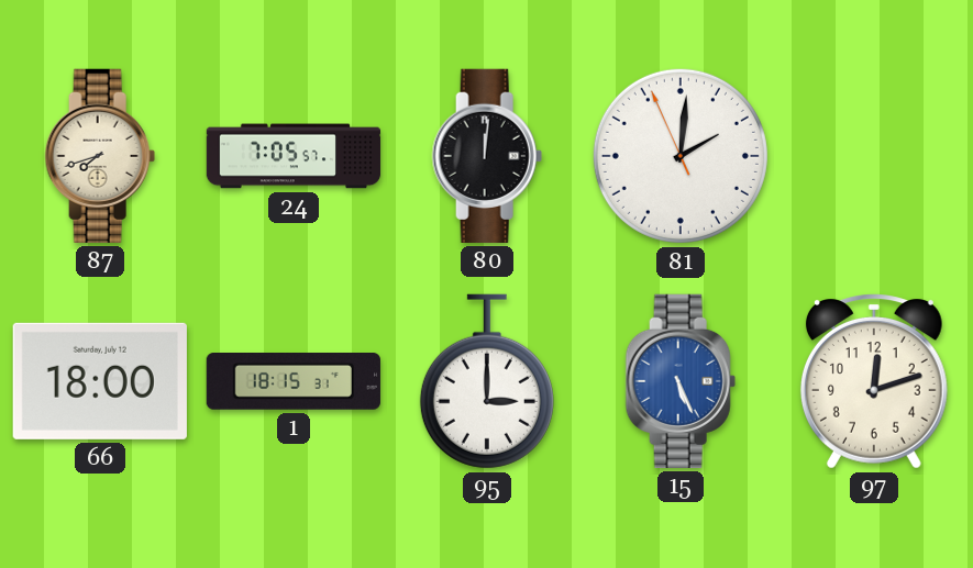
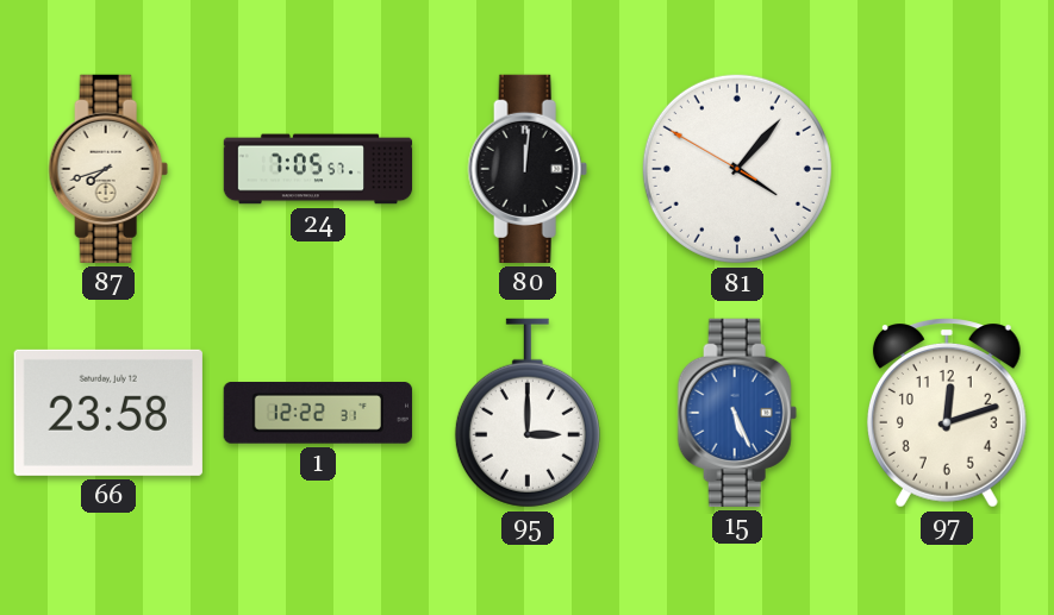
81: 2:00 -> 4:06 (737, 169)
66: 18:00 -> 23:58 (108, 413)
1: 18:15 -> 12:22 (318, 414)
